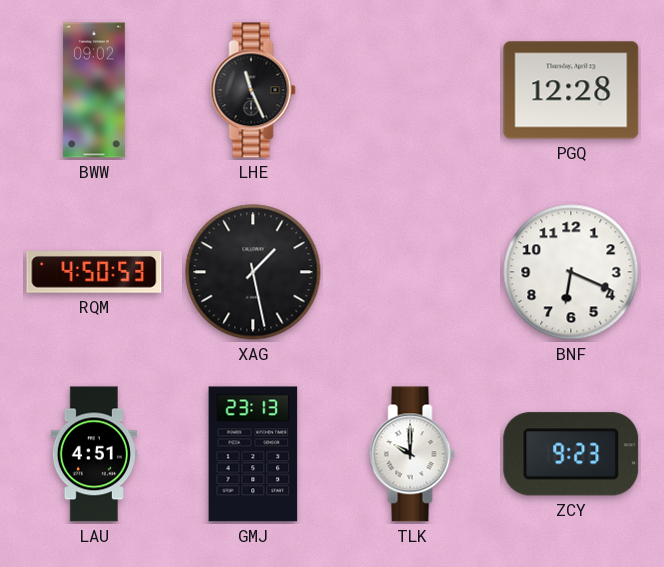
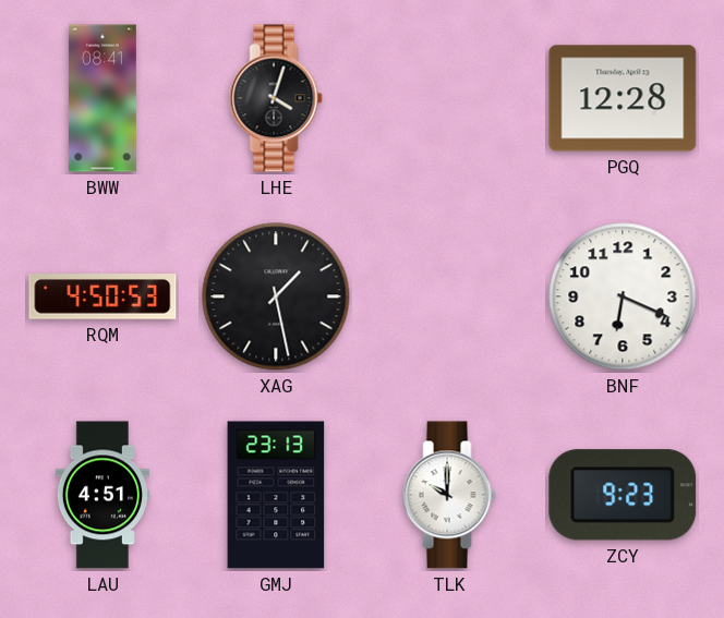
BWW: 09:02 -> 08:41 (102, 98)
LHE: 11:26 -> 4:03 (276, 98)
